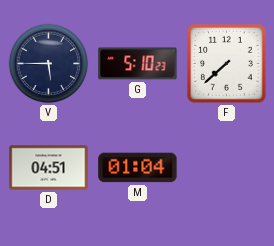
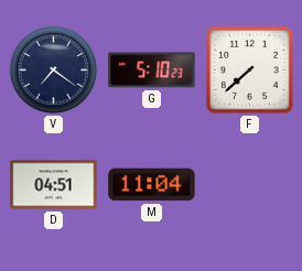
V: 5:45 -> 7:21 (54, 71)
M: 01:04 -> 11:04 (152, 185)
